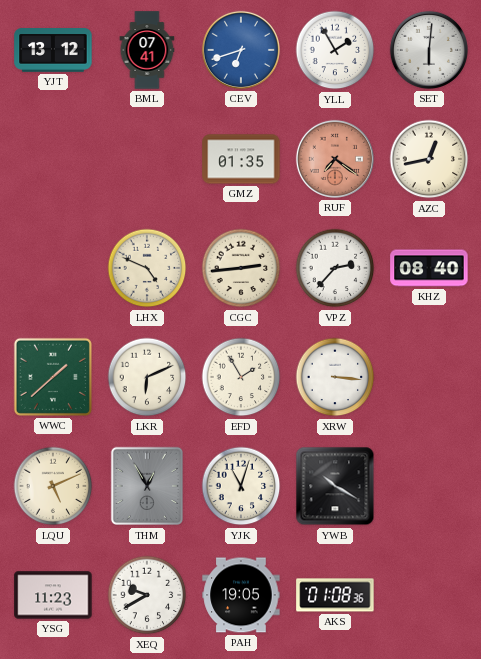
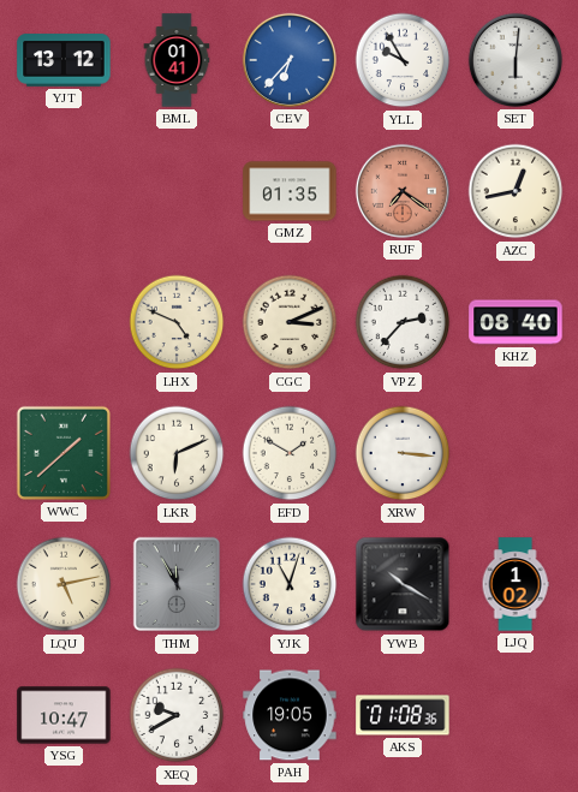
BML: 07:41 -> 01:41 (177, 60)
CEV: 6:42 -> 6:37 (290, 60)
YLL: 1:55 -> 9:55 (403, 60)
CGC: 2:44 -> 3:11 (290, 322)
EFD: 1:55 -> 1:50 (290, 453)
LQU: 5:11 -> 5:13 (64, 584)
THM: 12:55 -> 11:55 (175, 584)
LJQ: none -> 1:02 (516, 584)
YSG: 11:23 -> 10:47 (64, 715)
